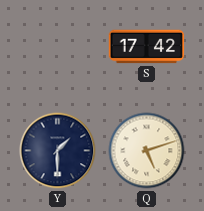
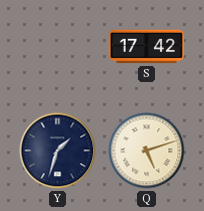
Y: 1:30 -> 1:33 (58, 151)
